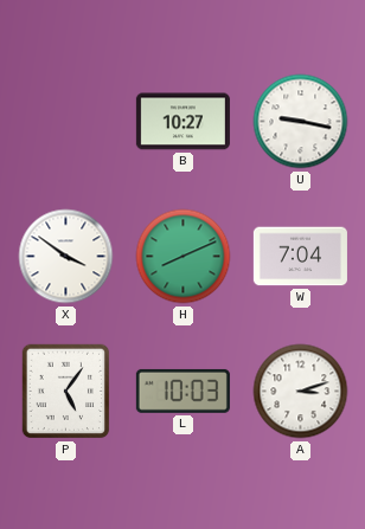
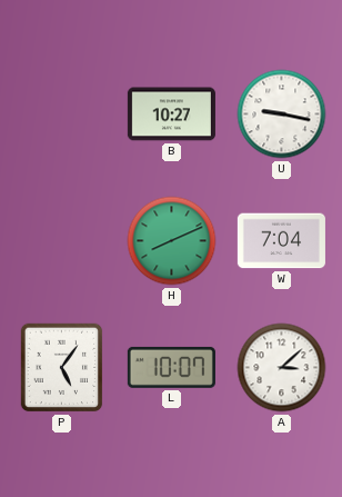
X: 3:51 -> none (66, 257)
L: 10:03 -> 10:07 (171, 367)
A: 3:12 -> 3:08 (282, 368)
